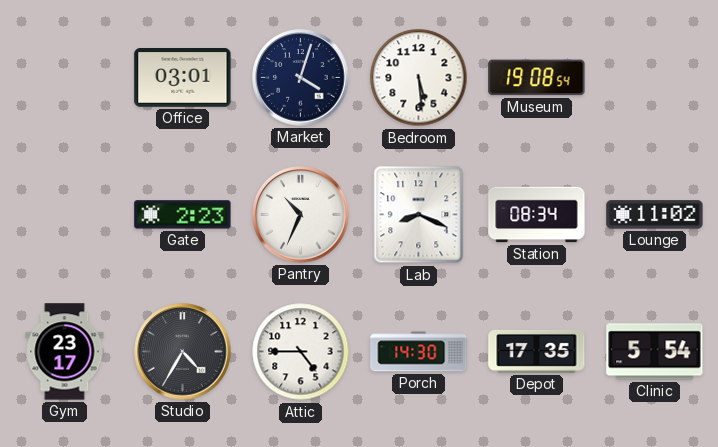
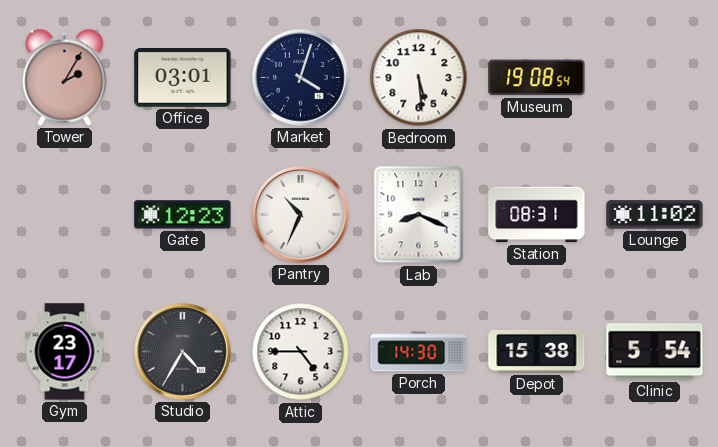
Tower: none -> 2:05 (65, 77)
Gate: 2:23 -> 12:23 (183, 215)
Station: 08:34 -> 08:31 (537, 215)
Depot: 17:35 -> 15:38 (537, 351)
